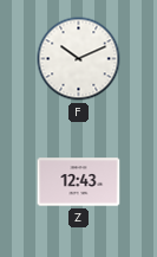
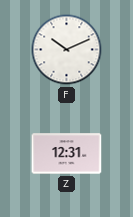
Z: 12:43 -> 12:31 (67, 154)
